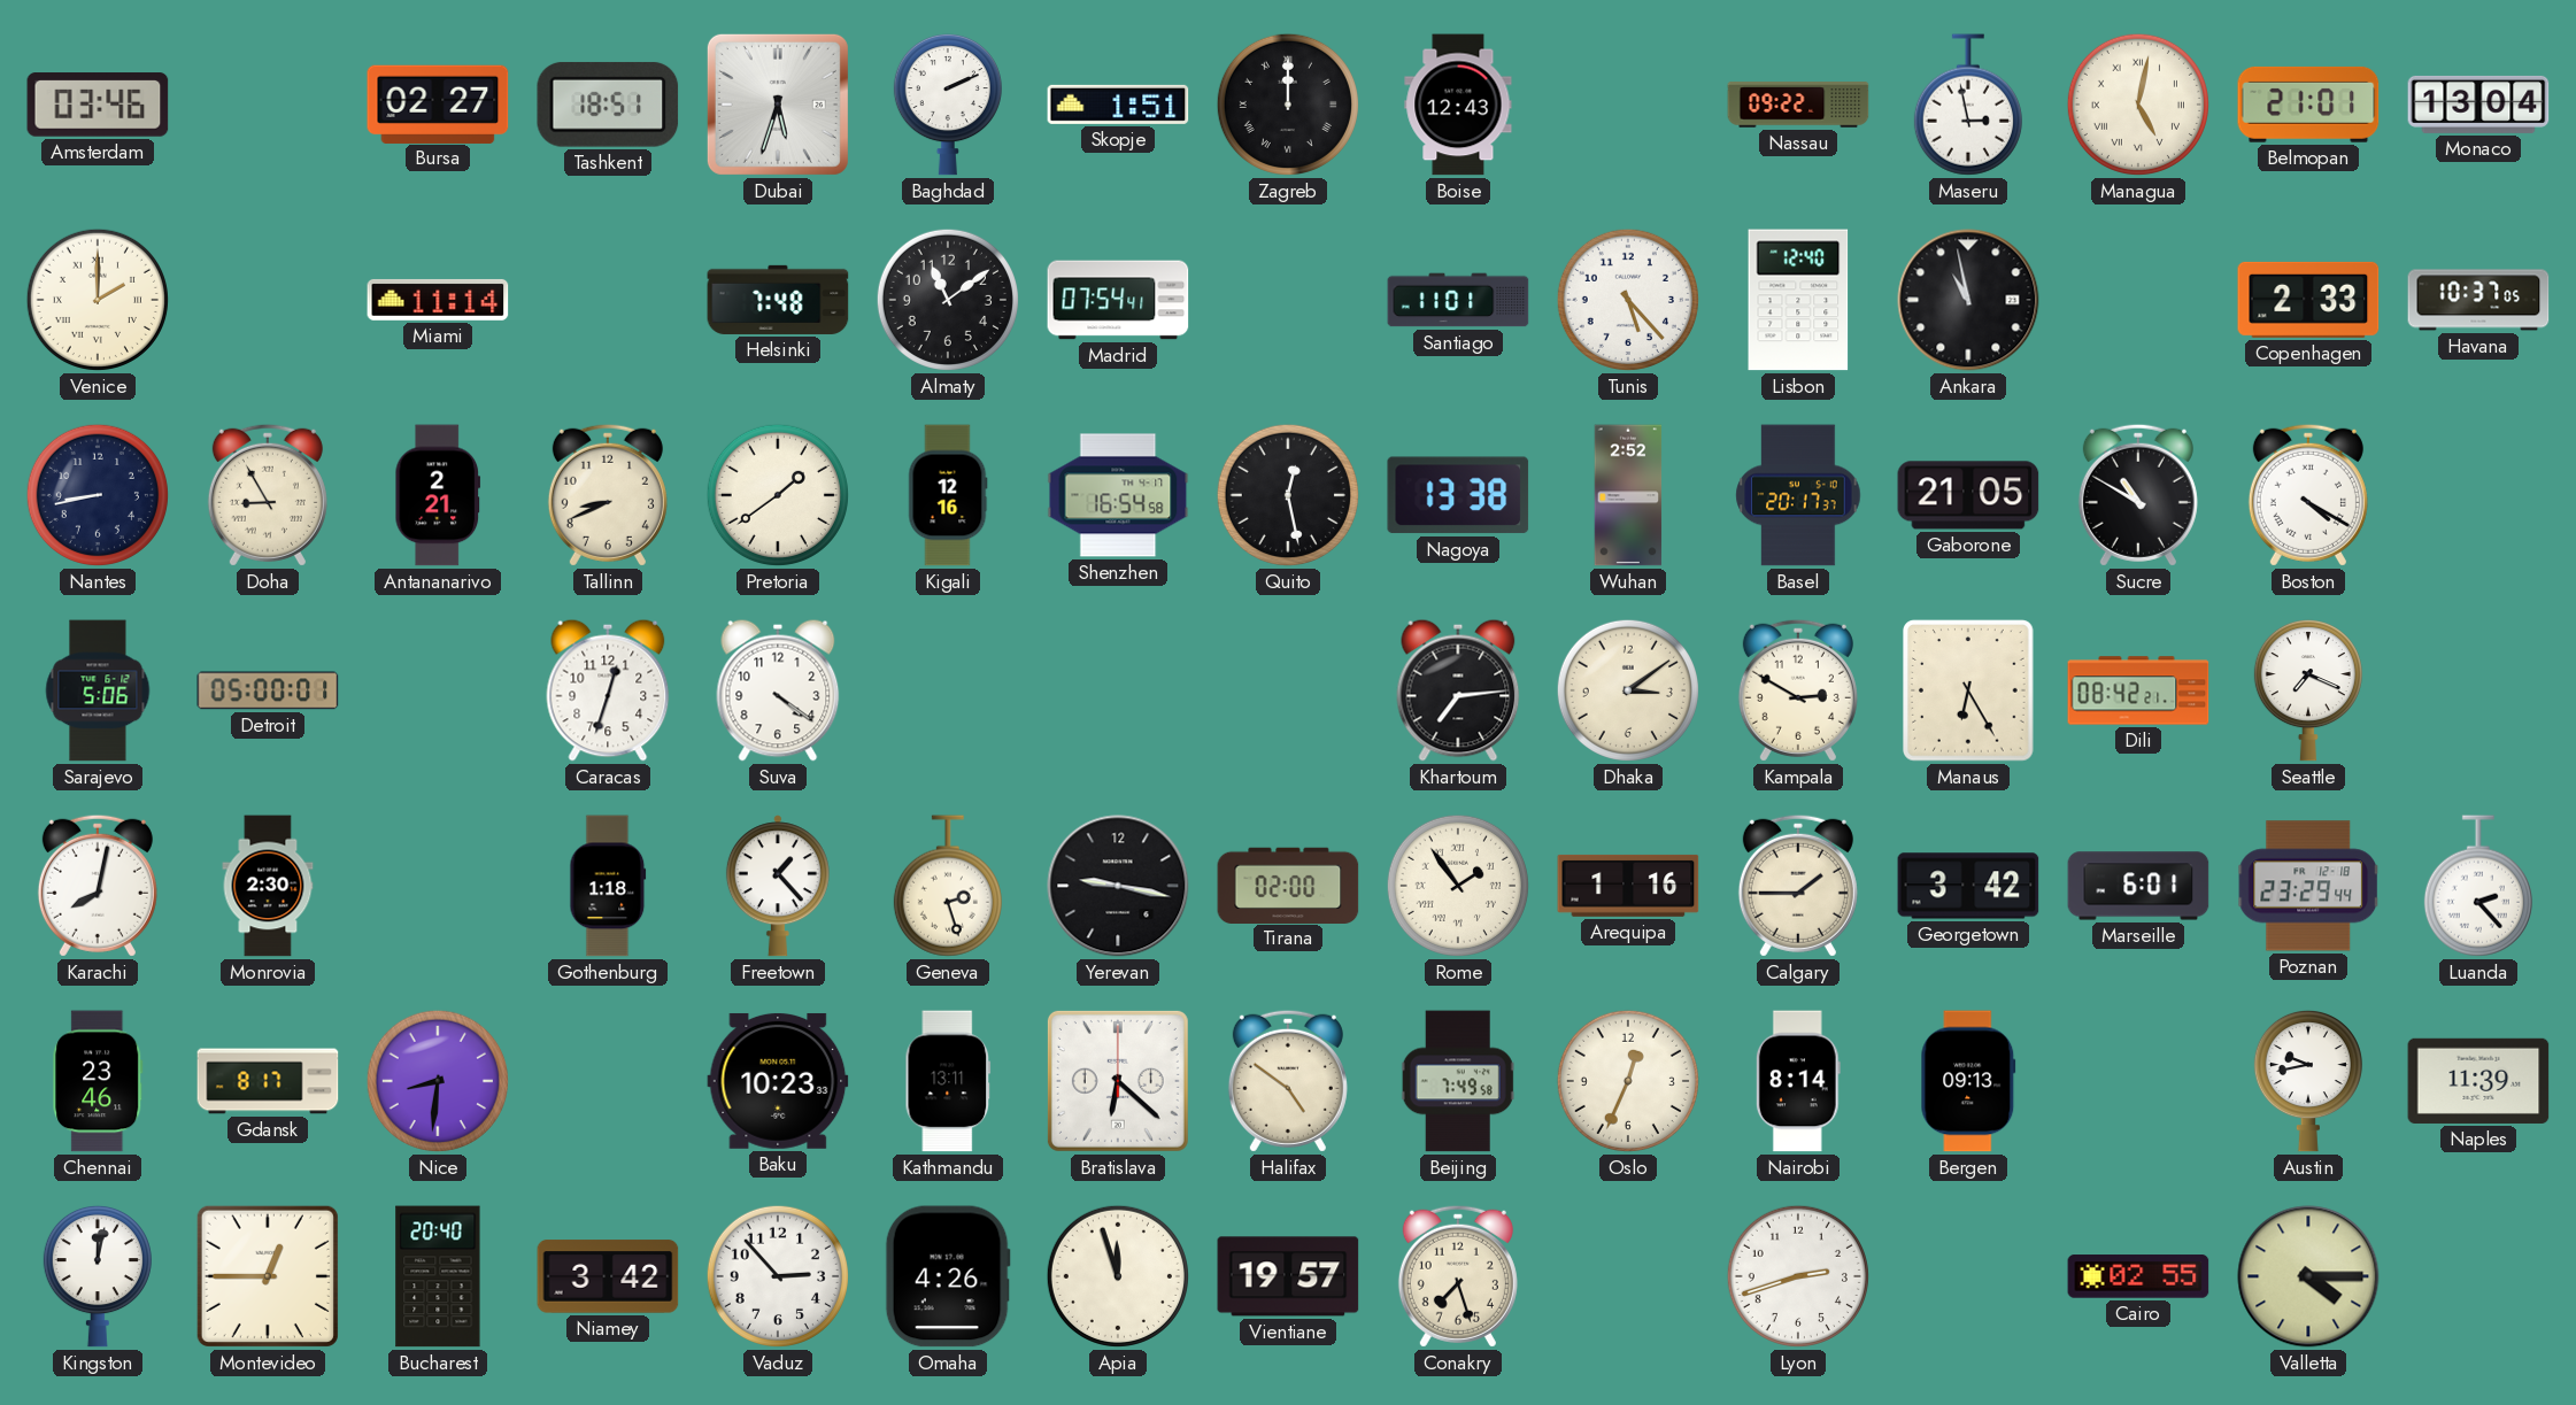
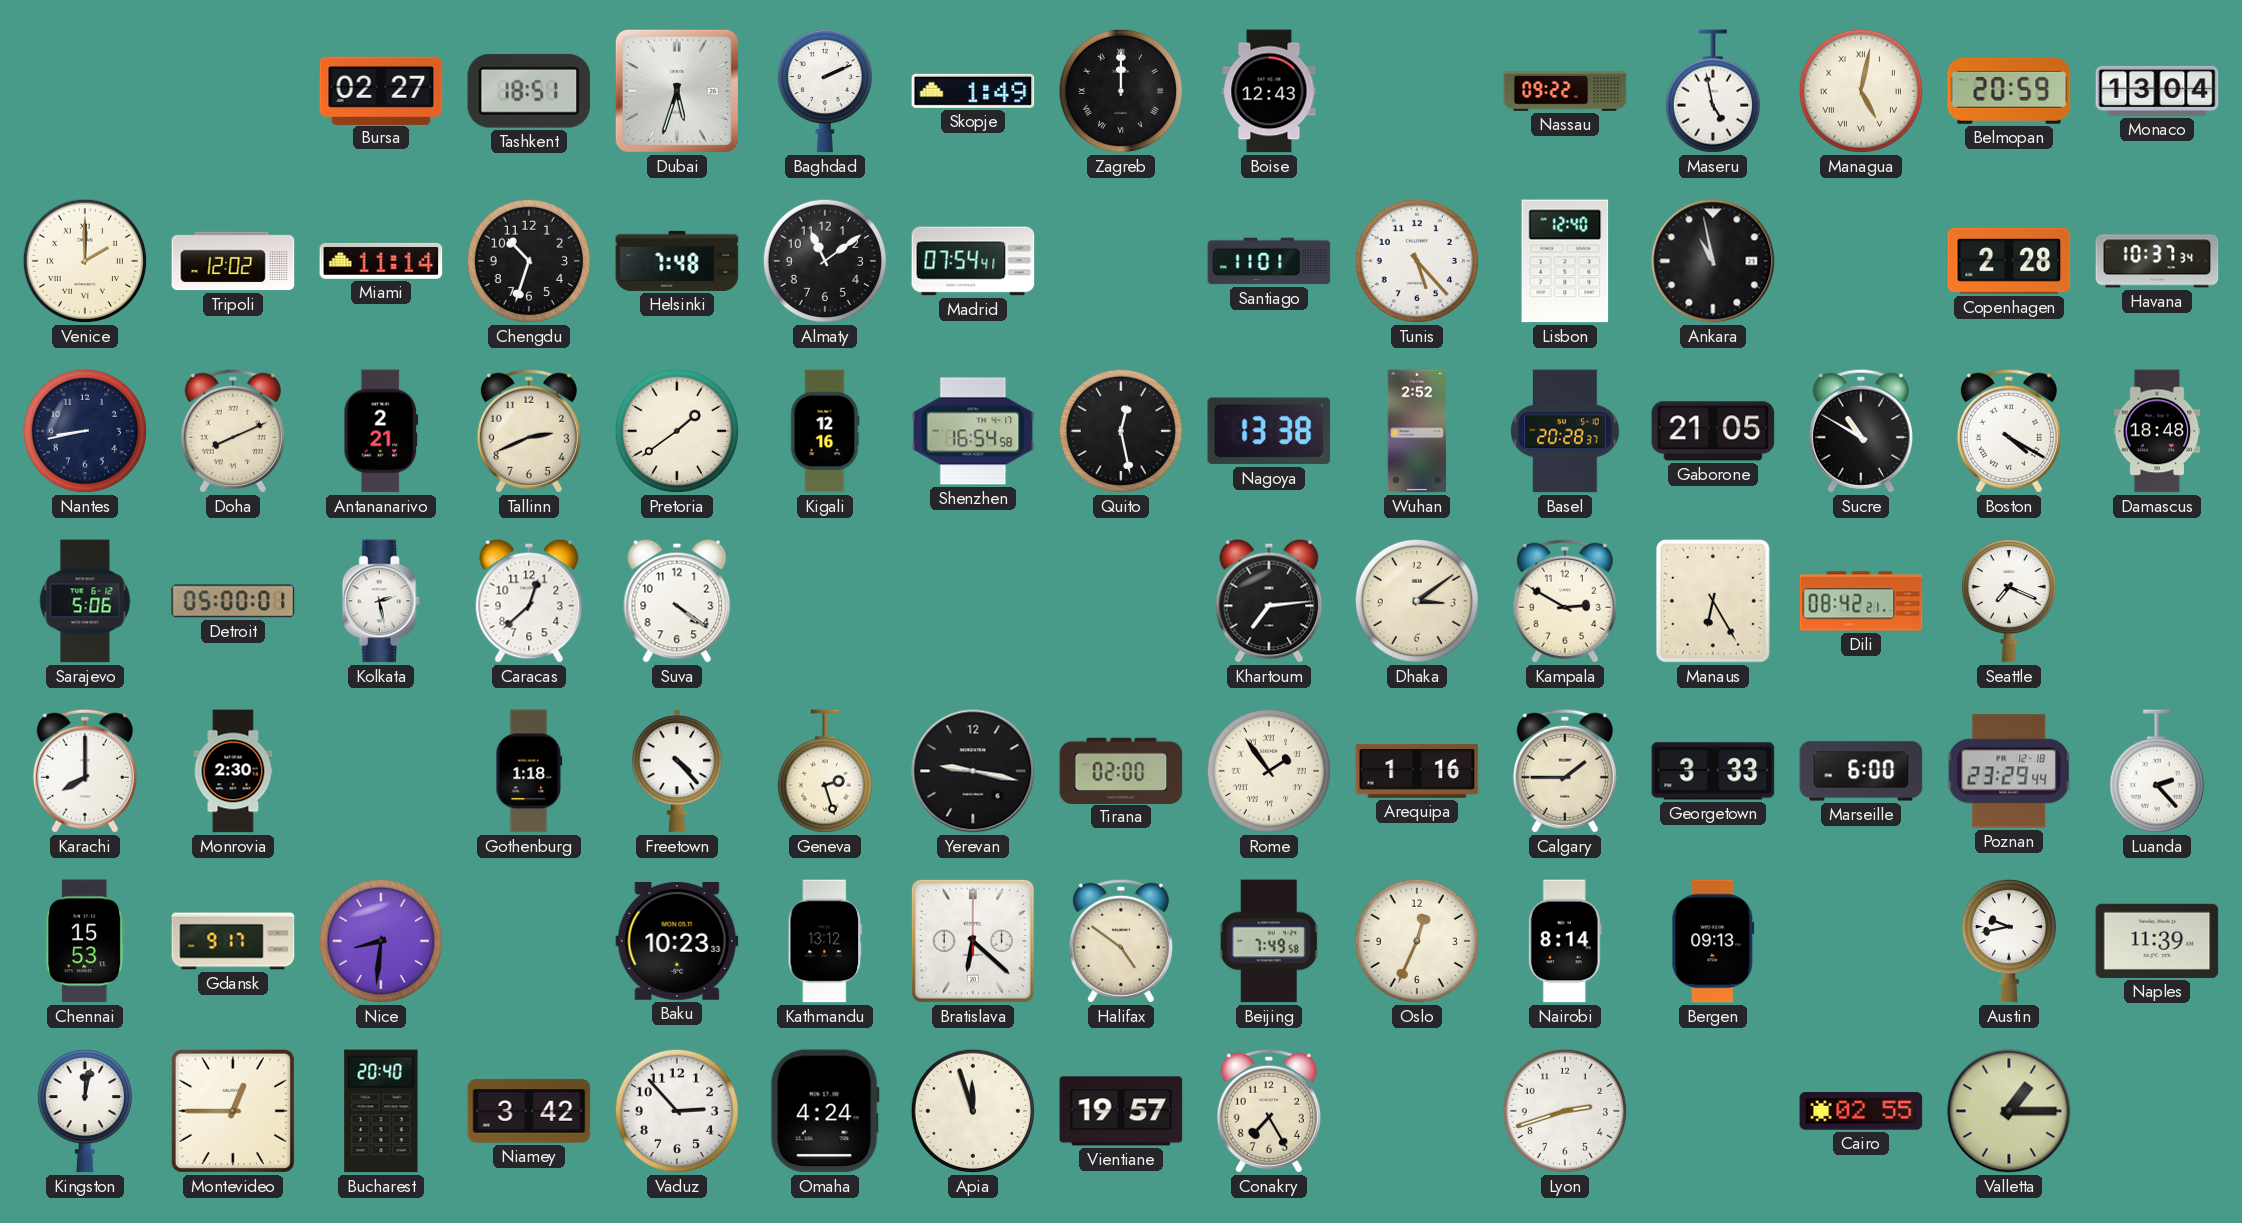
Amsterdam: 03:46 -> none (98, 105)
Skopje: 1:51 -> 1:49 (973, 91)
Maseru: 2:58 -> 4:58 (1713, 91)
Belmopan: 21:01 -> 20:59 (2009, 91)
Tripoli: none -> 12:02 (233, 261)
Chengdu: none -> 10:33 (529, 261)
Copenhagen: 2:33 -> 2:28 (2009, 261)
Havana: 10:37:05 -> 10:37:34 (2157, 261)
Doha: 8:55 -> 8:11 (233, 431)
Tallinn: 8:41 -> 2:41 (529, 431)
Basel: 20:17 -> 20:28 (1565, 431)
Damascus: none -> 18:48 (2157, 431)
Kolkata: none -> 2:28 (381, 601)
Caracas: 12:33 -> 12:38 (529, 601)
Karachi: 8:02 -> 8:00 (85, 771)
Freetown: 1:23 -> 4:23 (677, 771)
Georgetown: 3:42 -> 3:33 (1713, 771)
Marseille: 6:01 -> 6:00 (1861, 771)
Chennai: 23:46 -> 15:53 (85, 941)
Gdansk: 8:17 -> 9:17 (233, 941)
Kathmandu: 13:11 -> 13:12 (825, 941)
Omaha: 4:26 -> 4:24 (825, 1111)
Conakry: 7:27 -> 7:25 (1269, 1111)
Valletta: 4:15 -> 1:15 (2009, 1111)
